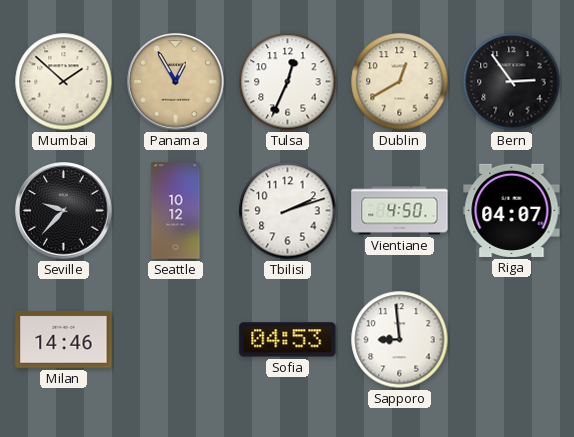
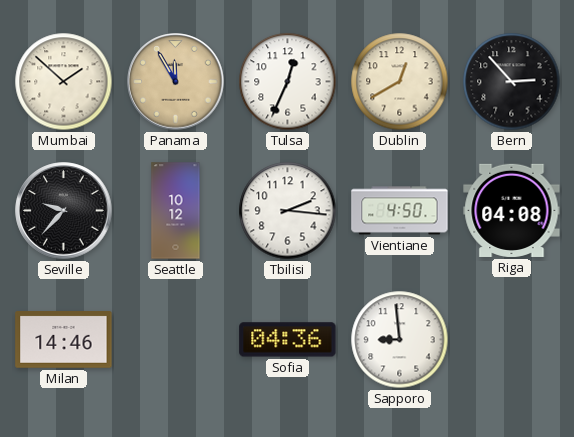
Panama: 12:55 -> 11:55 (176, 82)
Bern: 2:54 -> 2:53 (512, 82)
Tbilisi: 2:12 -> 2:16 (288, 211)
Riga: 04:07 -> 04:08 (512, 210)
Sofia: 04:53 -> 04:36 (288, 340)
